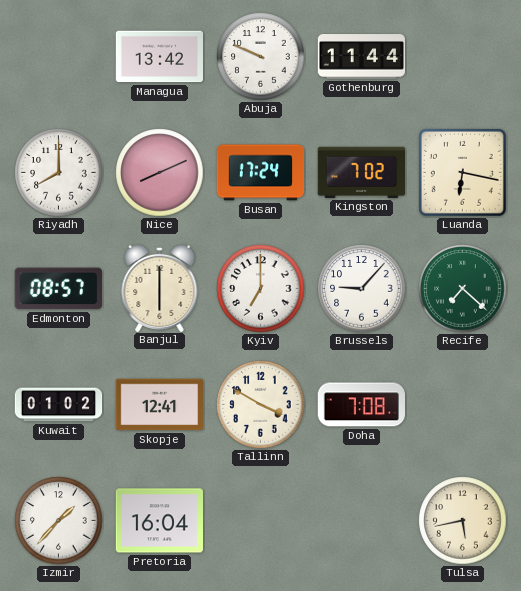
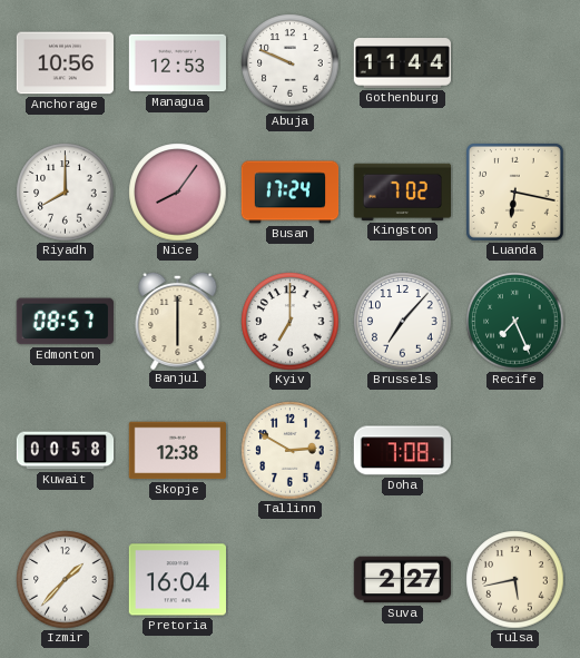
Anchorage: none -> 10:56 (65, 63)
Managua: 13:42 -> 12:53 (177, 63)
Nice: 8:11 -> 8:06 (178, 193)
Brussels: 9:07 -> 7:07 (403, 322)
Recife: 7:22 -> 7:26 (515, 322)
Kuwait: 01:02 -> 00:58 (66, 451)
Skopje: 12:41 -> 12:38 (177, 451)
Tallinn: 3:50 -> 2:50 (291, 451)
Suva: none -> 2:27 (403, 580)
